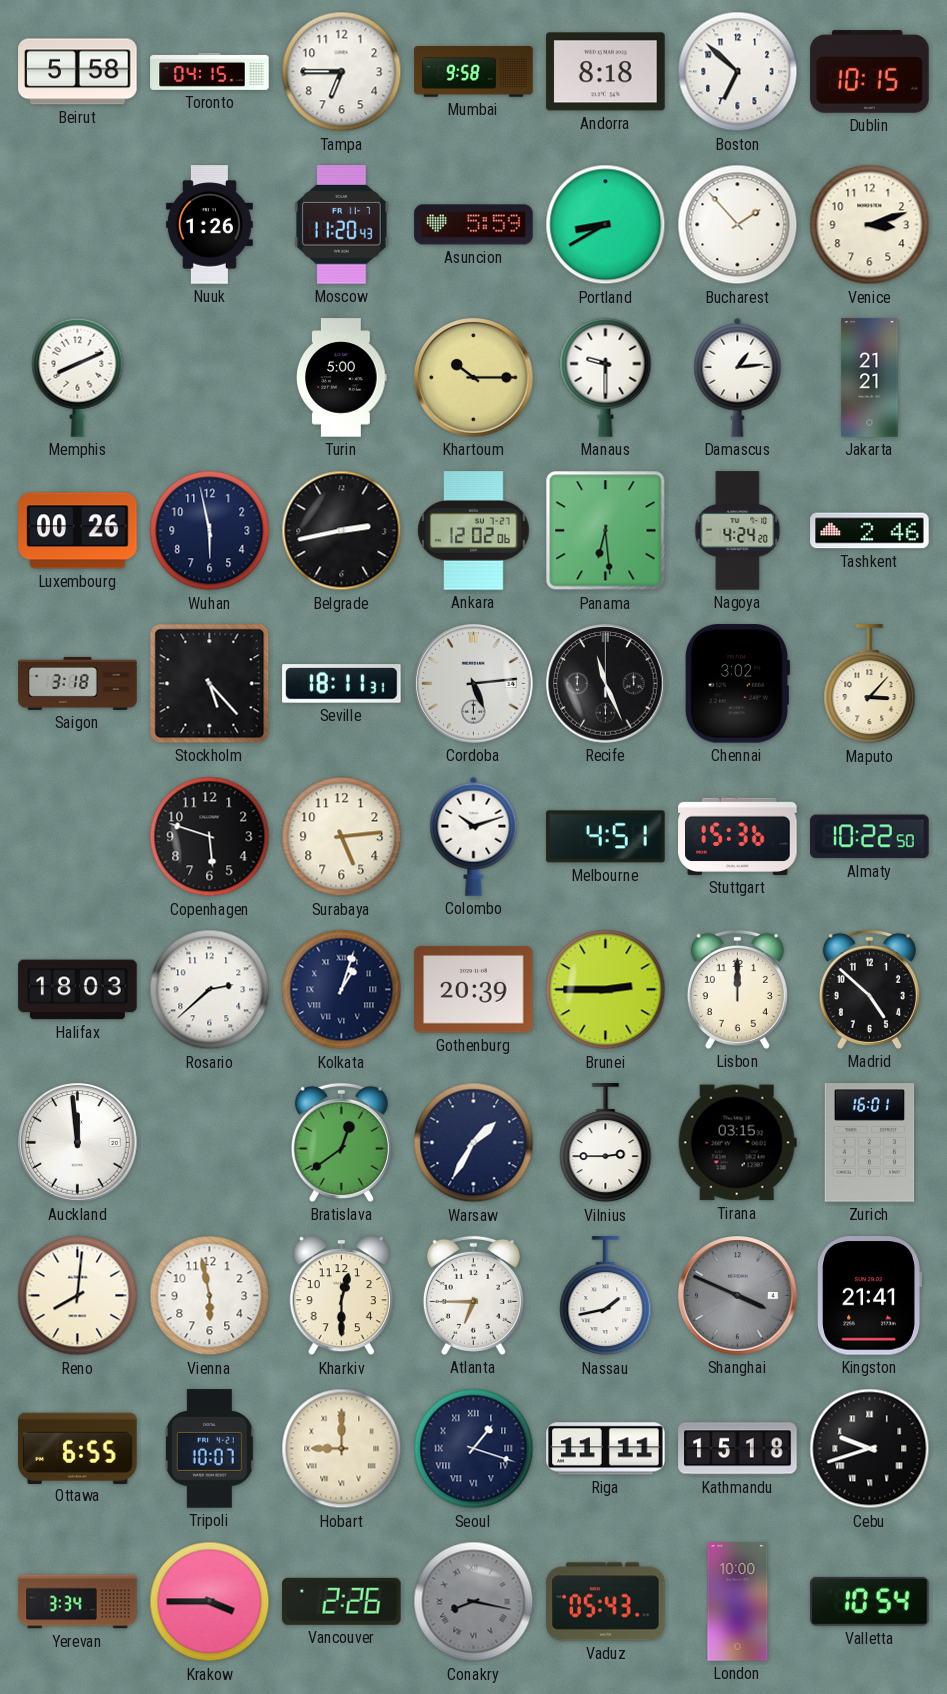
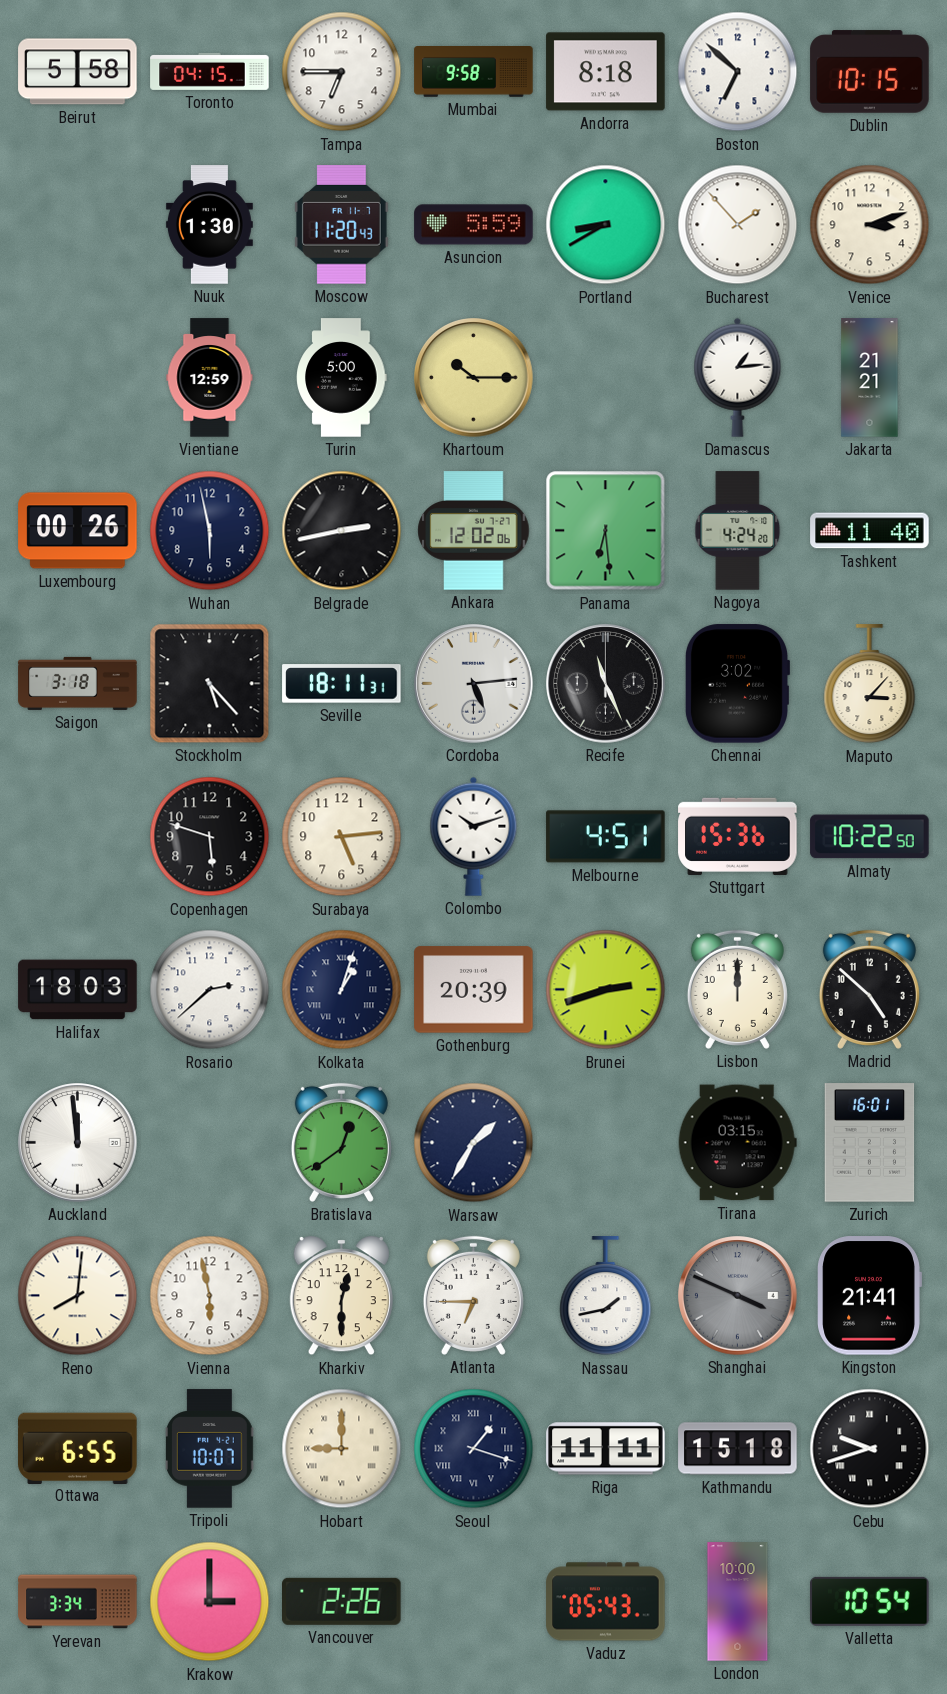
Nuuk: 1:26 -> 1:30 (209, 225)
Memphis: 8:11 -> none (78, 377)
Vientiane: none -> 12:59 (210, 378)
Manaus: 9:30 -> none (606, 377)
Tashkent: 2:46 -> 11:40 (870, 531)
Brunei: 2:45 -> 2:42 (606, 990)
Vilnius: 2:45 -> none (606, 1143)
Krakow: 3:45 -> 3:00 (210, 1602)
Conakry: 8:17 -> none (474, 1602)
